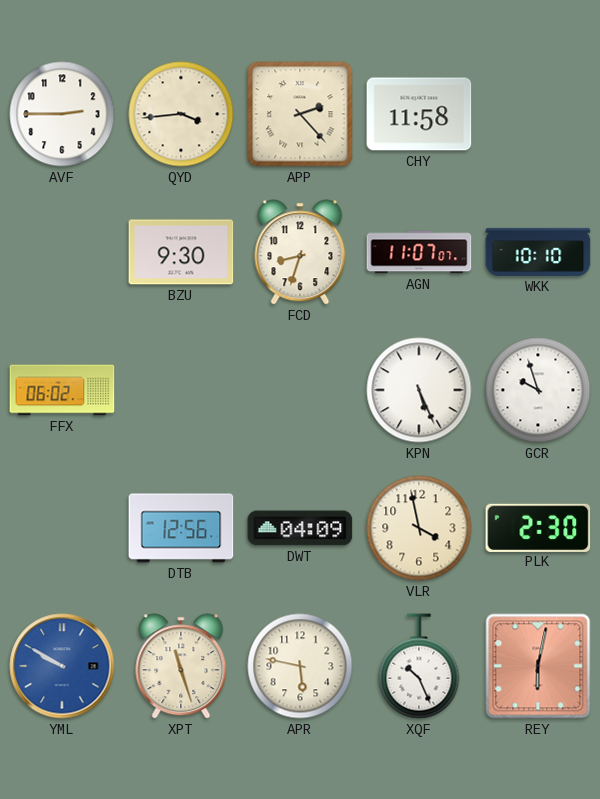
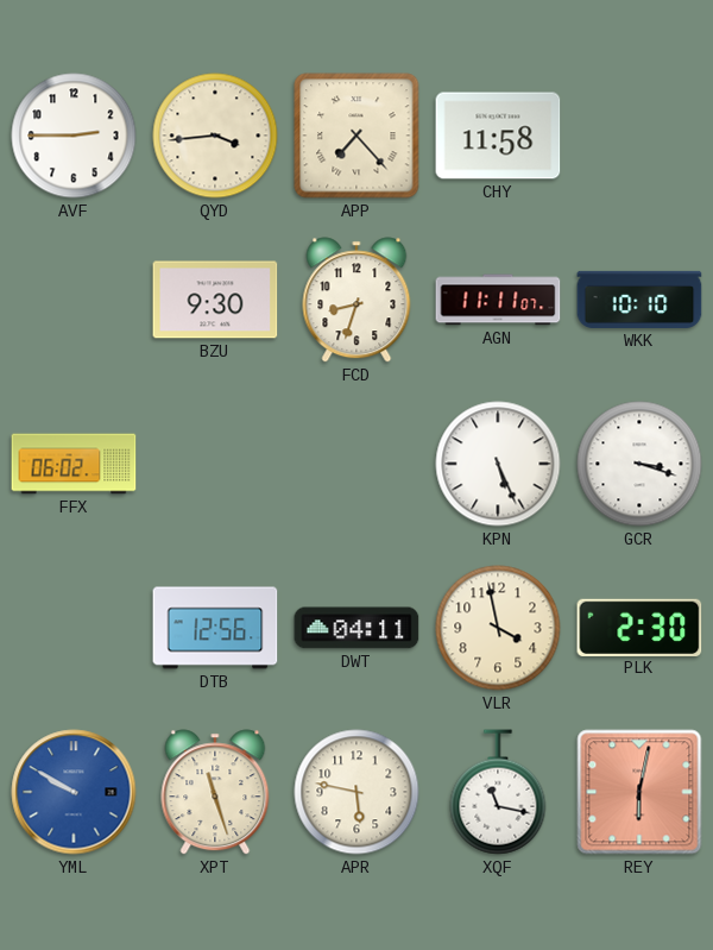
APP: 2:23 -> 7:23 (356, 136)
AGN: 11:07 -> 11:11 (498, 300)
GCR: 9:57 -> 3:18 (639, 464)
DWT: 04:09 -> 04:11 (356, 628)
XQF: 10:26 -> 11:17 (498, 792)
